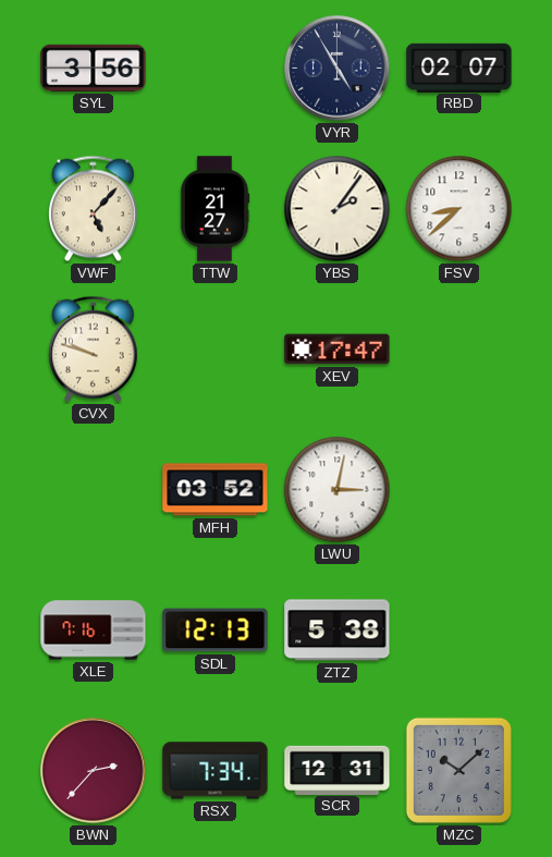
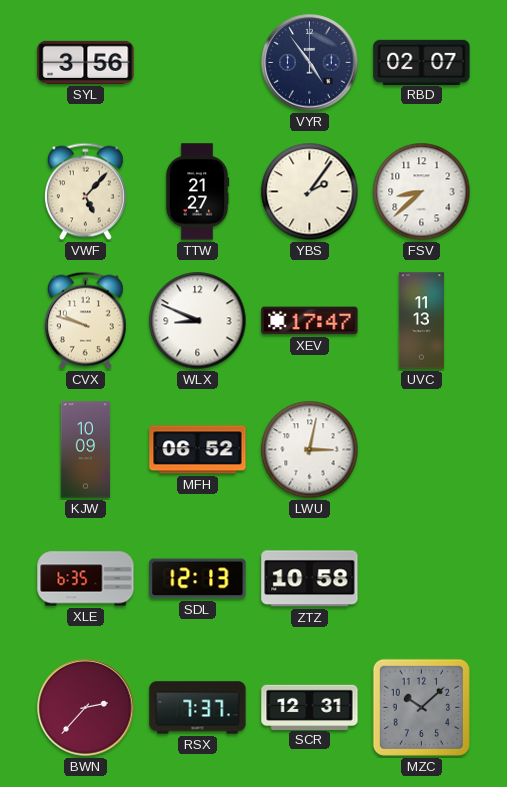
VYR: 4:55 -> 4:54 (310, 63)
WLX: none -> 8:49 (198, 321)
UVC: none -> 11:13 (421, 321)
KJW: none -> 10:09 (86, 450)
MFH: 03:52 -> 06:52 (198, 450)
XLE: 7:16 -> 6:35 (86, 579)
ZTZ: 5:38 -> 10:58 (310, 579)
RSX: 7:34 -> 7:37 (198, 708)
